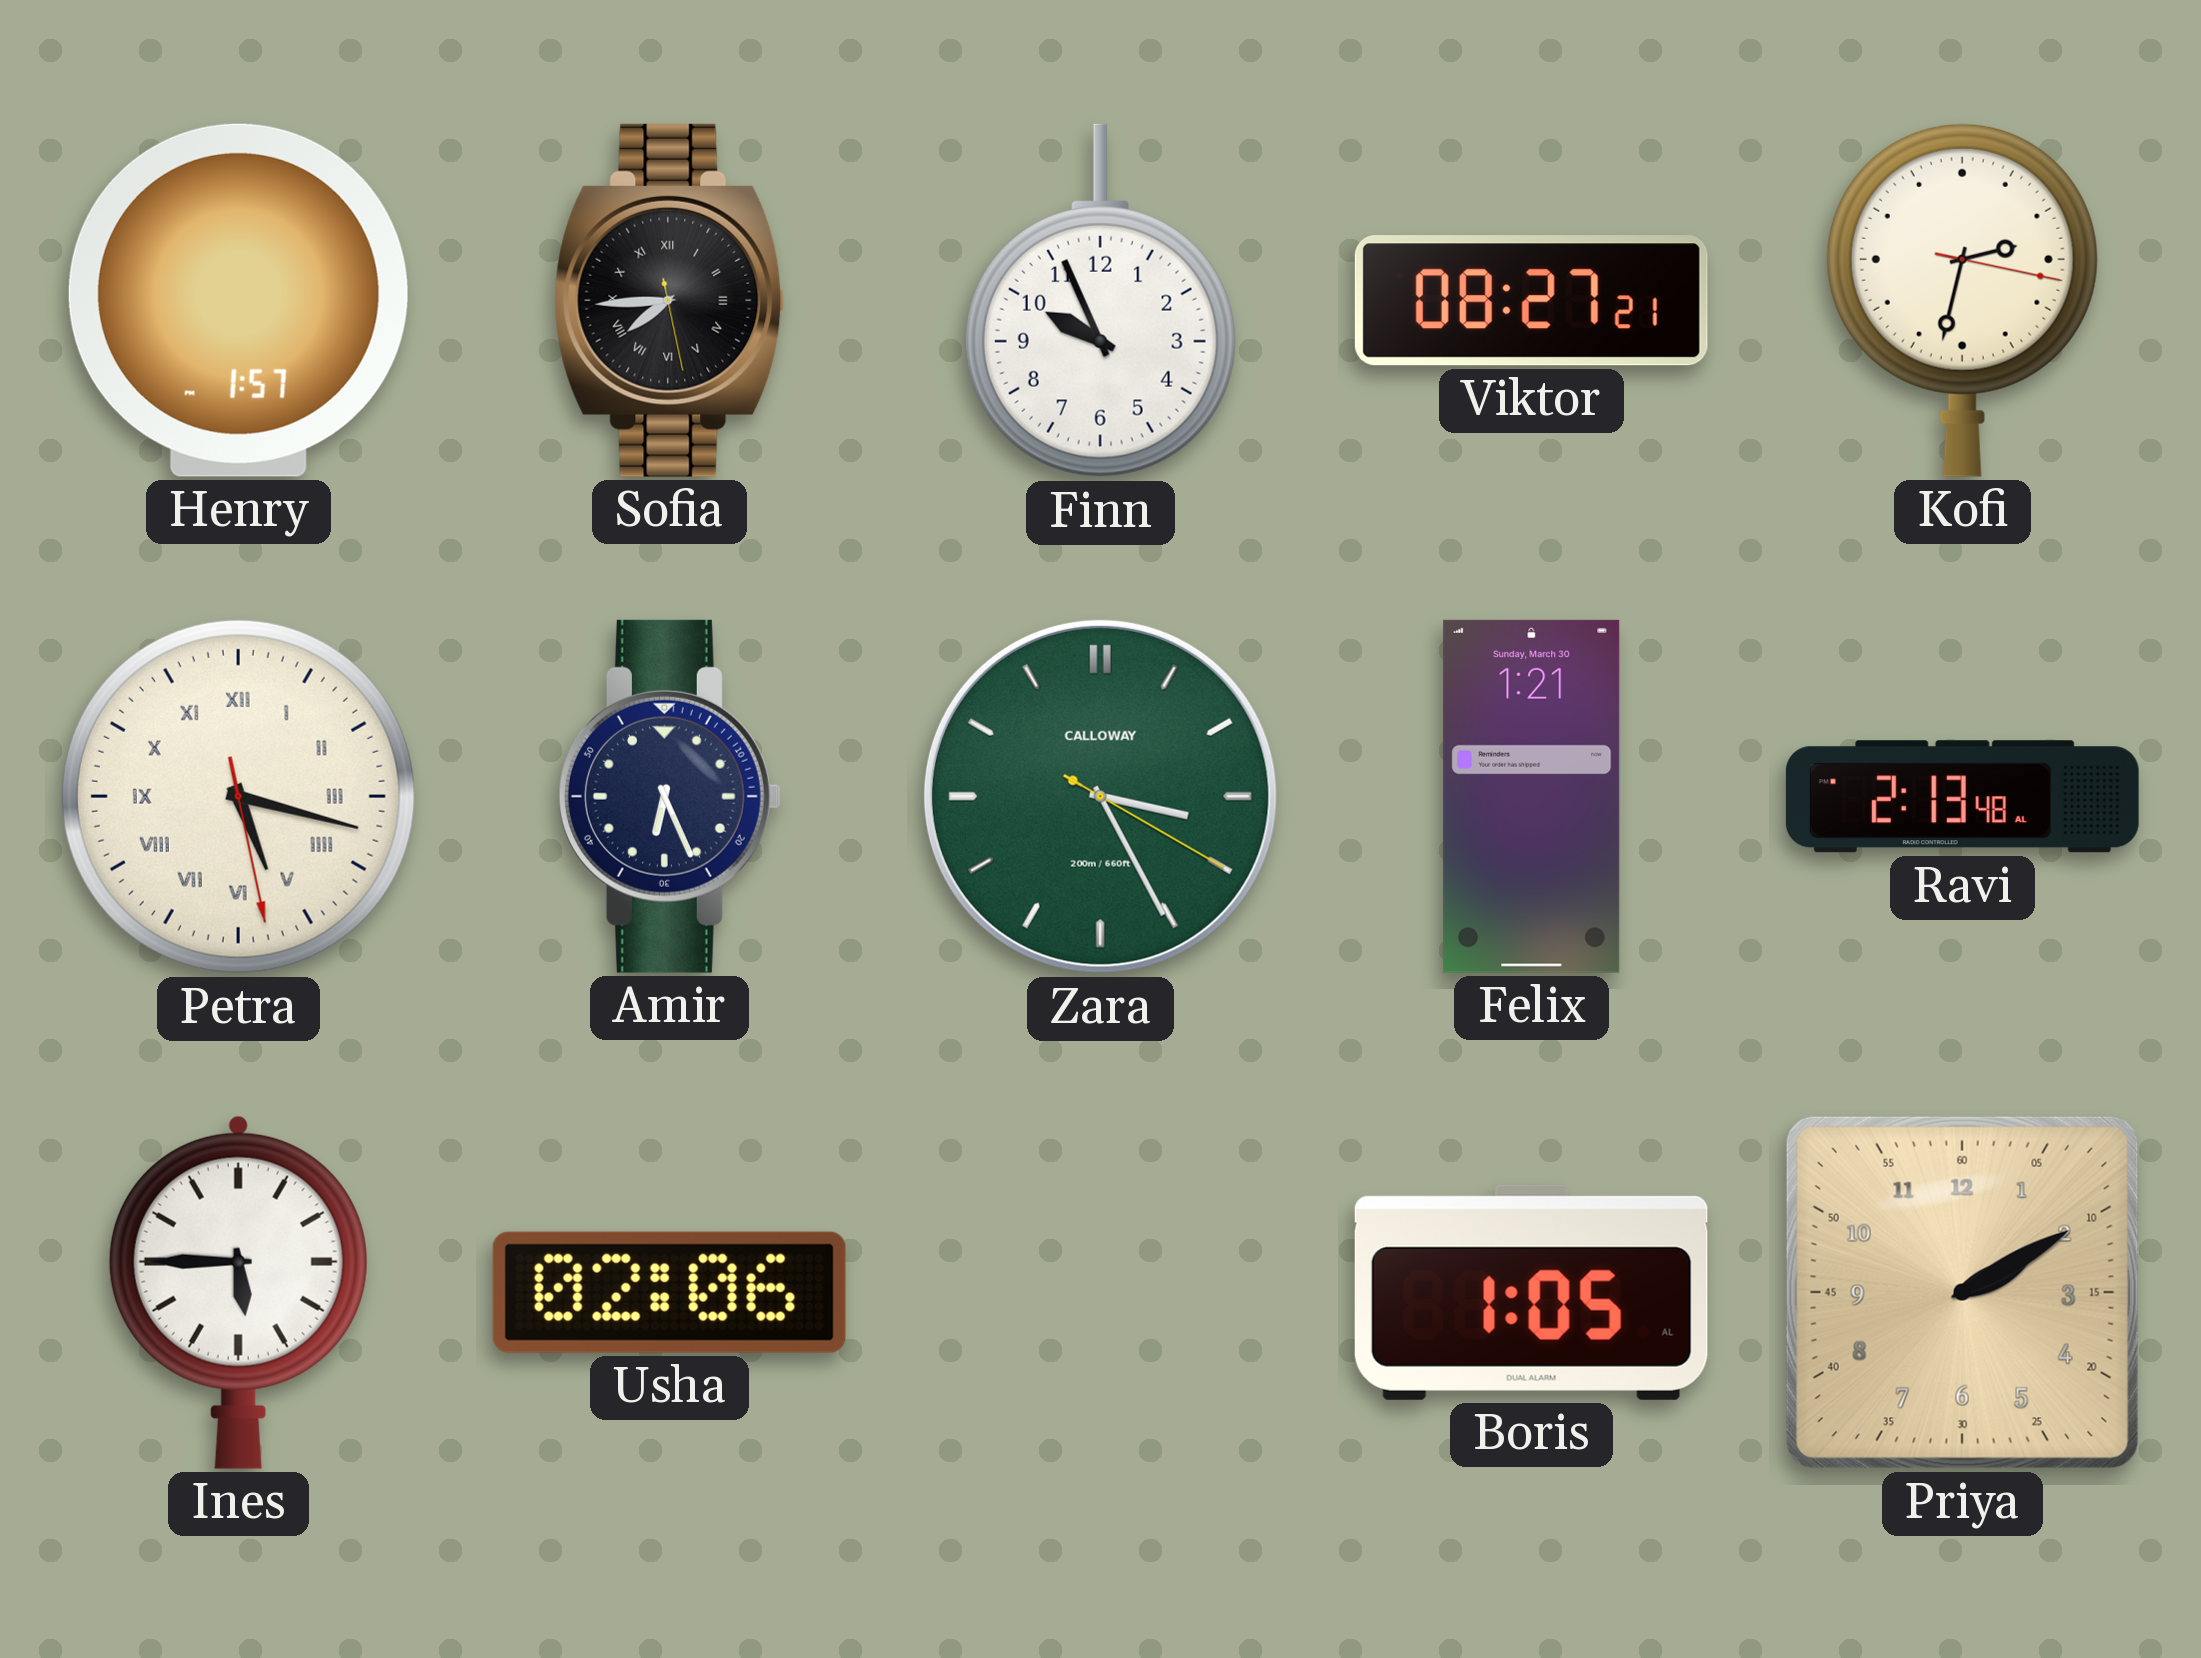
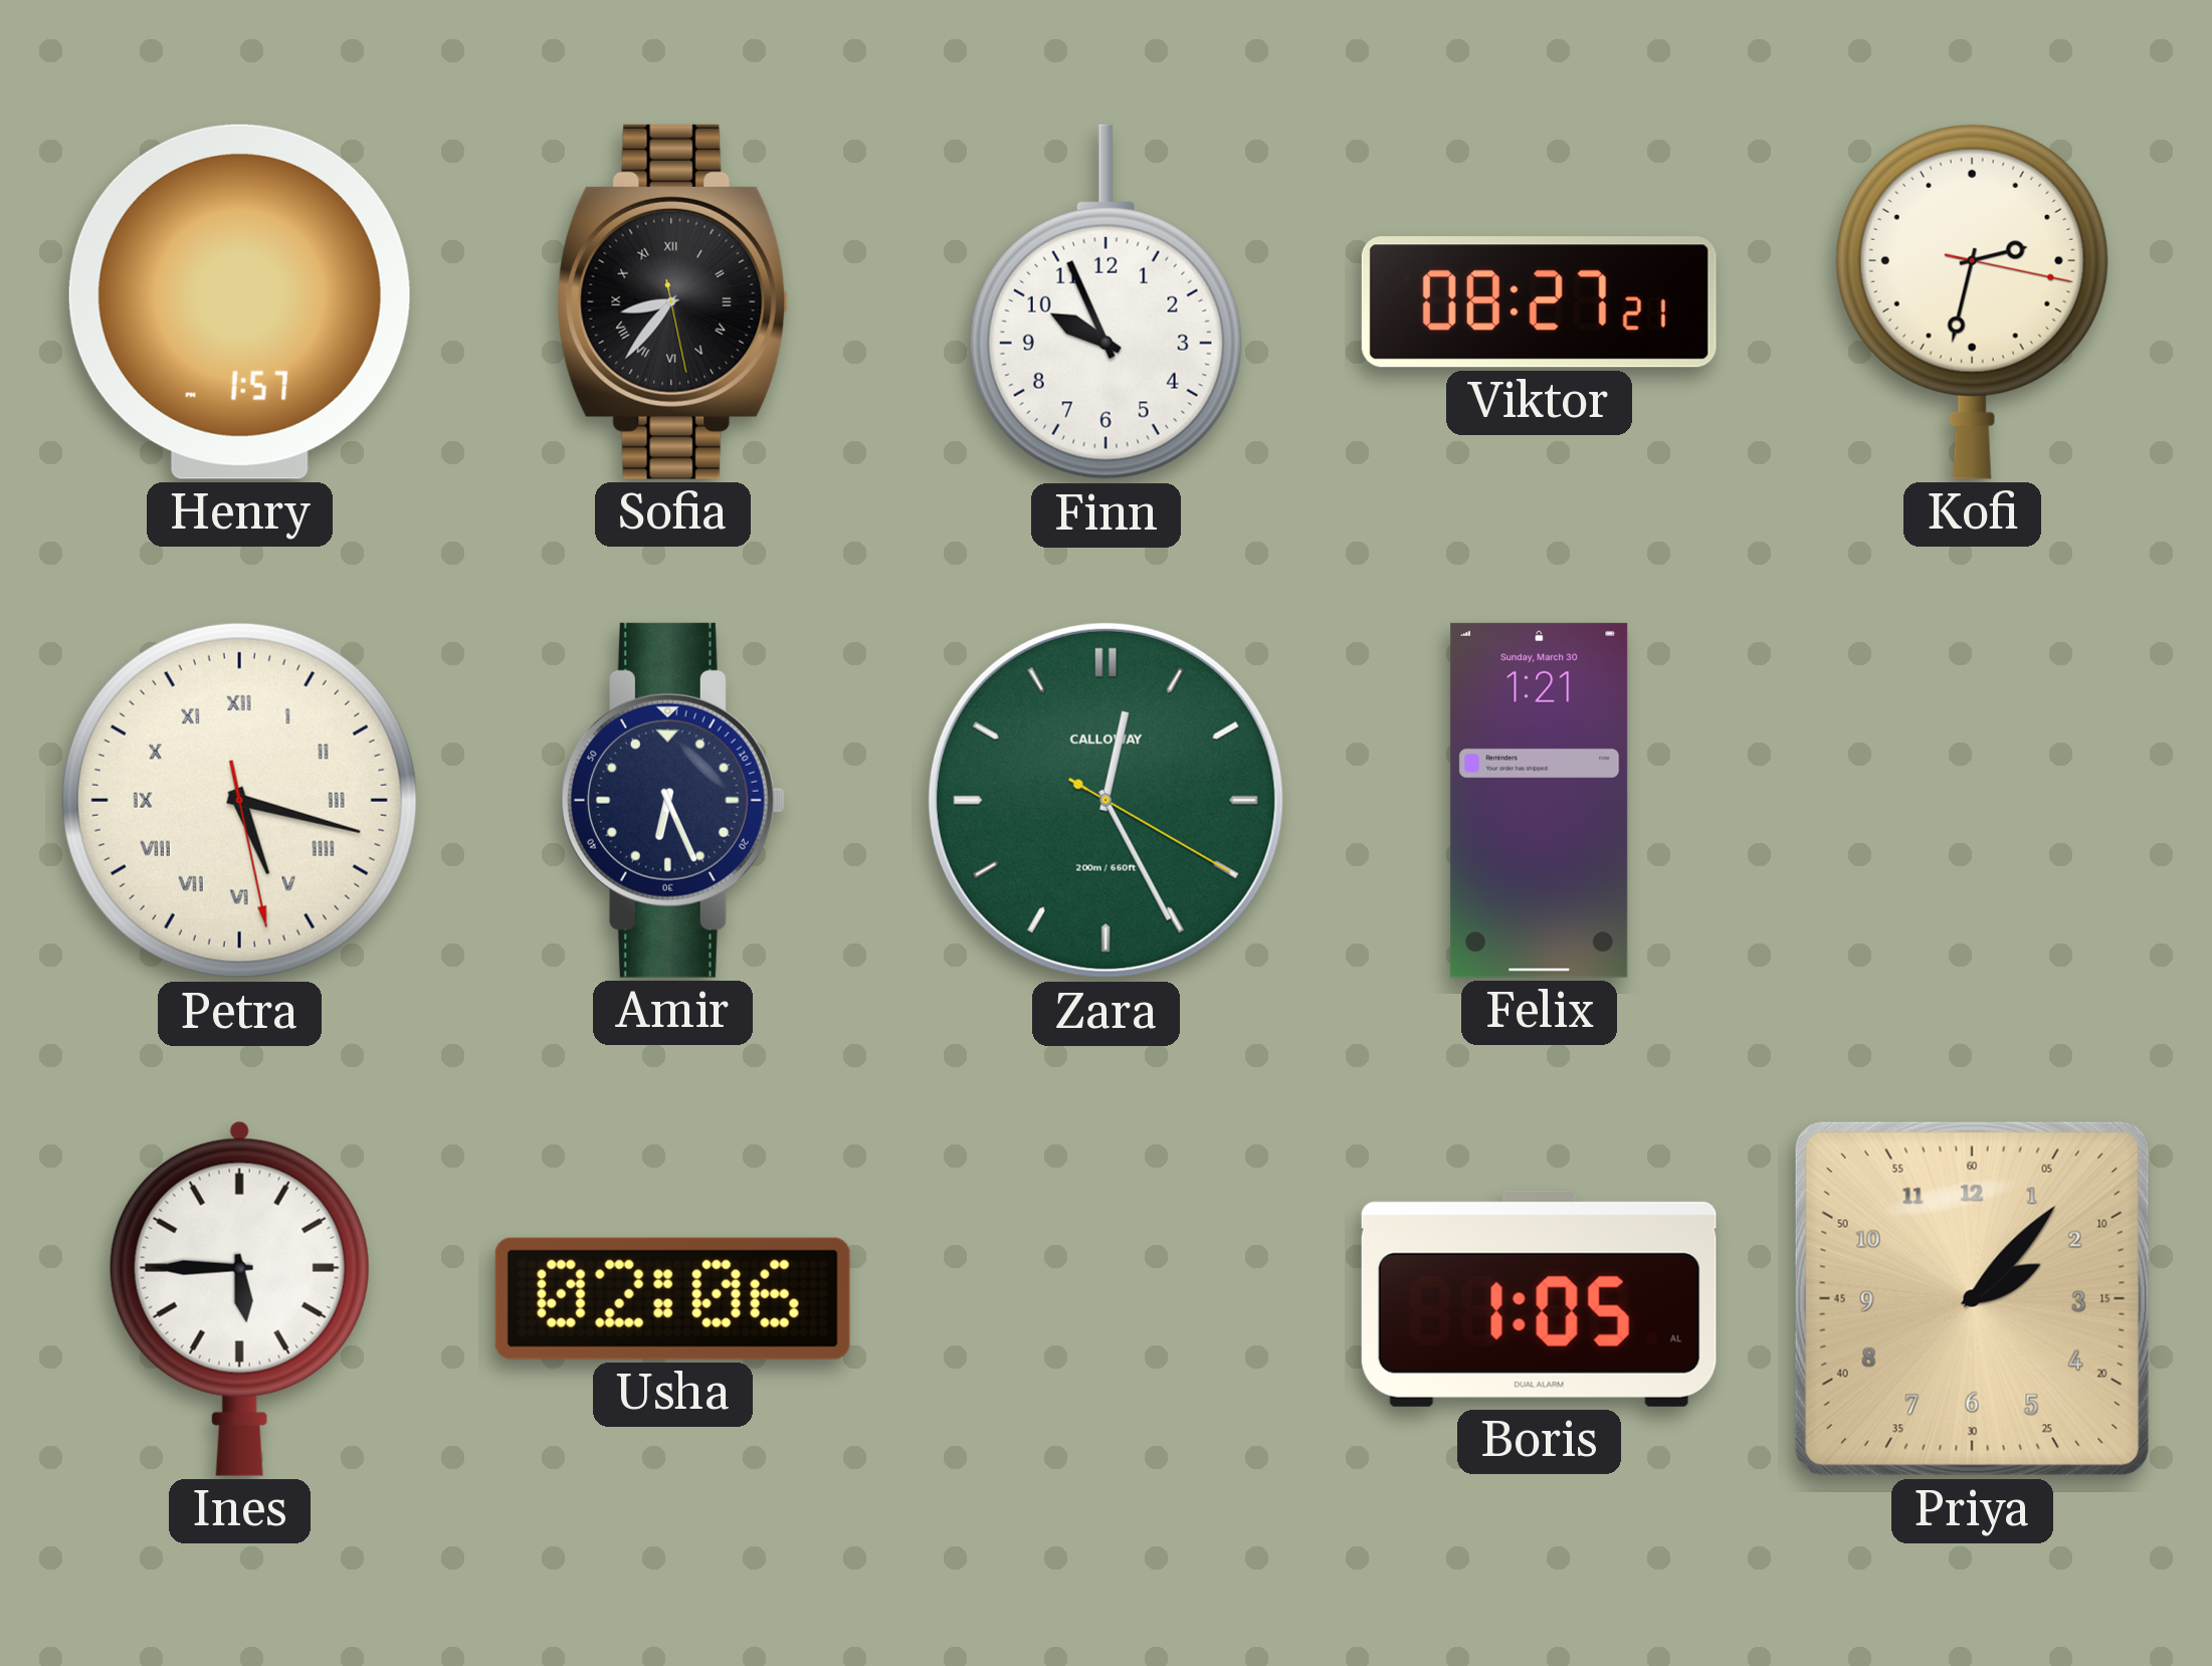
Sofia: 7:44 -> 8:36 (673, 301)
Zara: 3:25 -> 12:25 (1105, 800)
Ravi: 2:13 -> none (1962, 797)
Priya: 2:10 -> 2:07 (1972, 1298)
